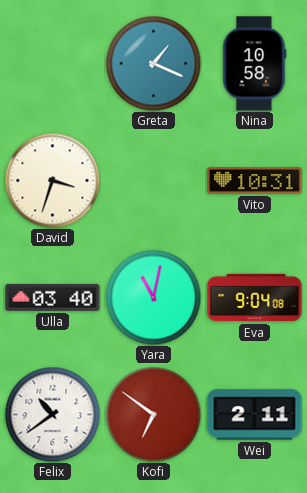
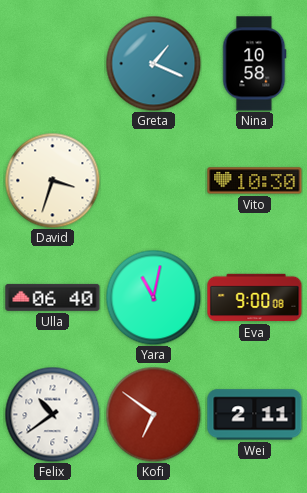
Vito: 10:31 -> 10:30 (255, 181)
Ulla: 03:40 -> 06:40 (53, 297)
Eva: 9:04 -> 9:00 (255, 298)
